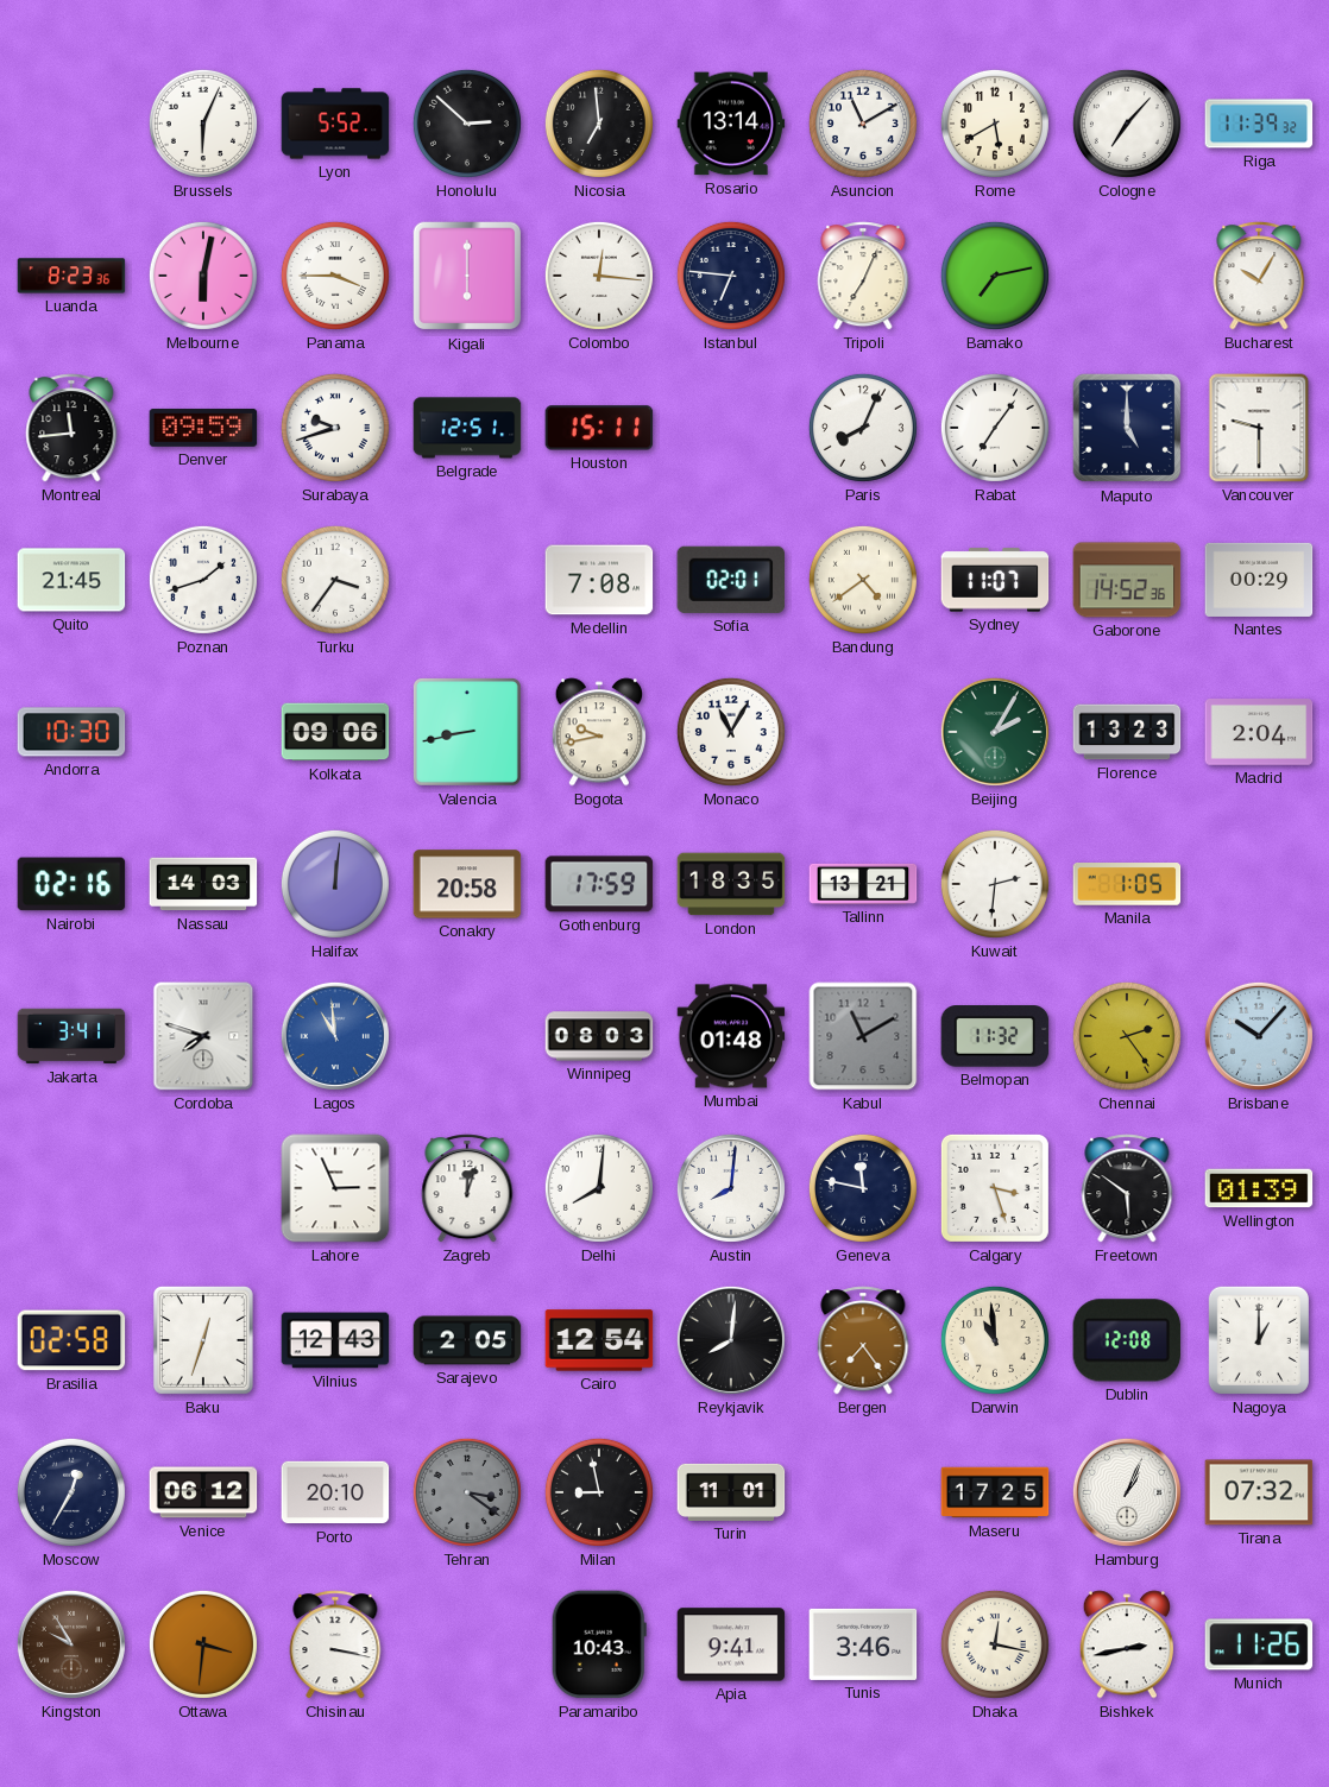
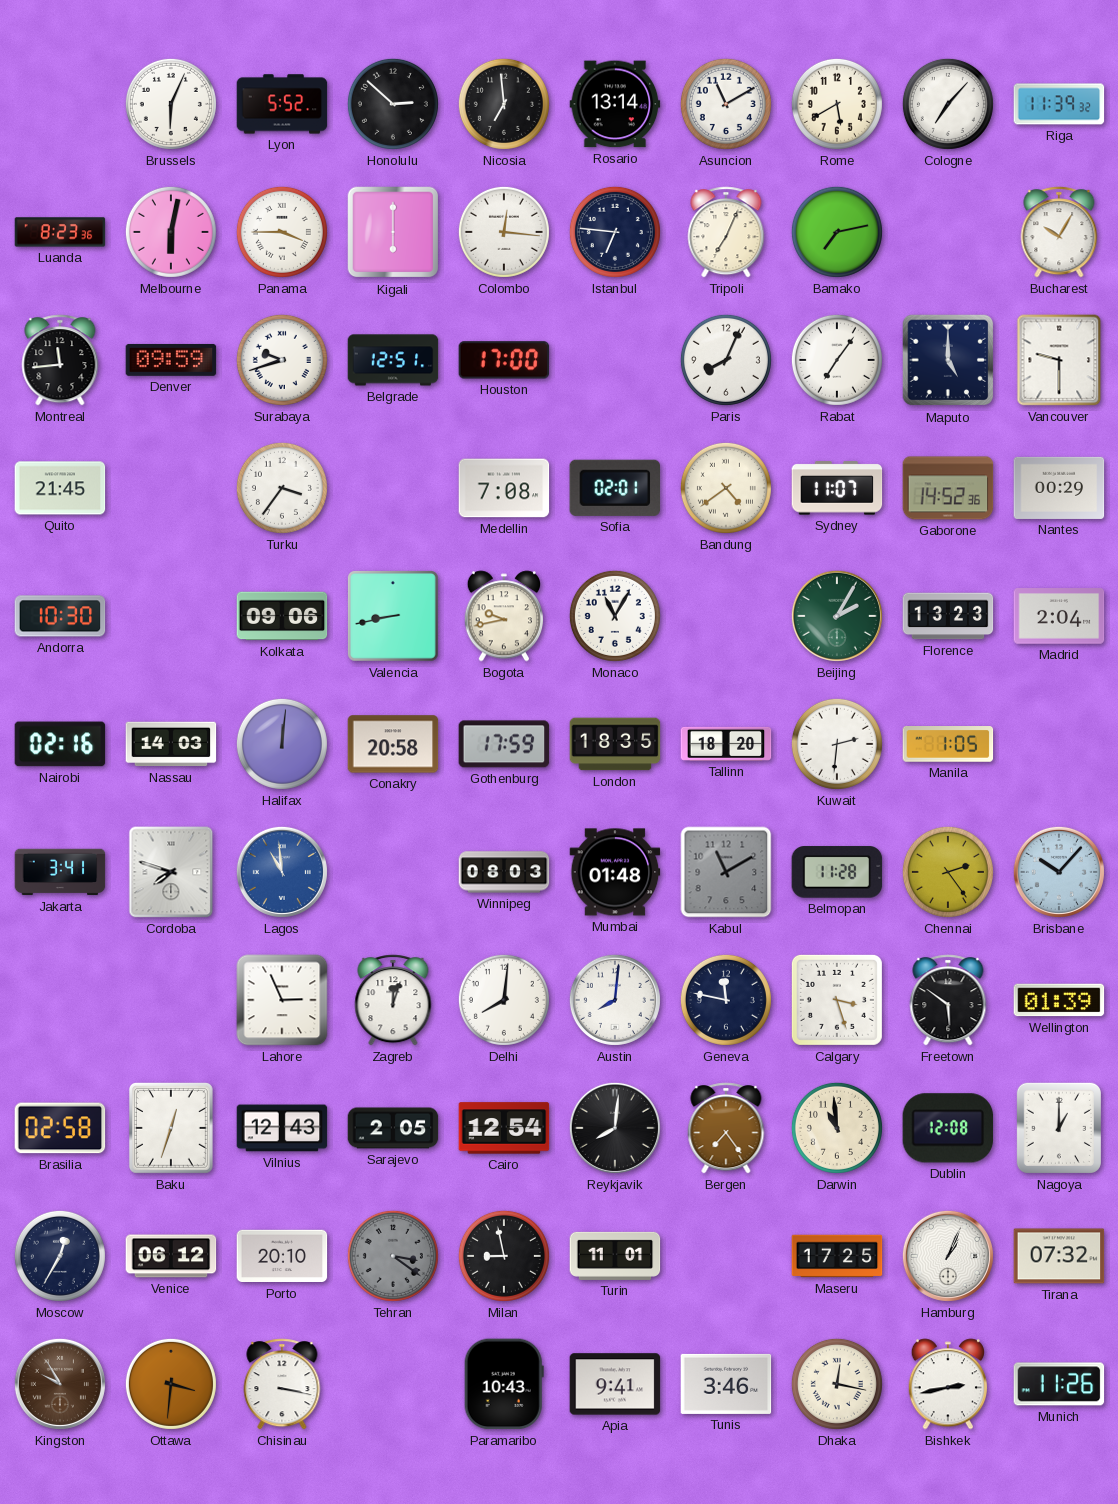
Houston: 15:11 -> 17:00 (504, 360)
Poznan: 1:42 -> none (203, 580)
Tallinn: 13:21 -> 18:20 (726, 744)
Belmopan: 11:32 -> 11:28 (837, 872)
